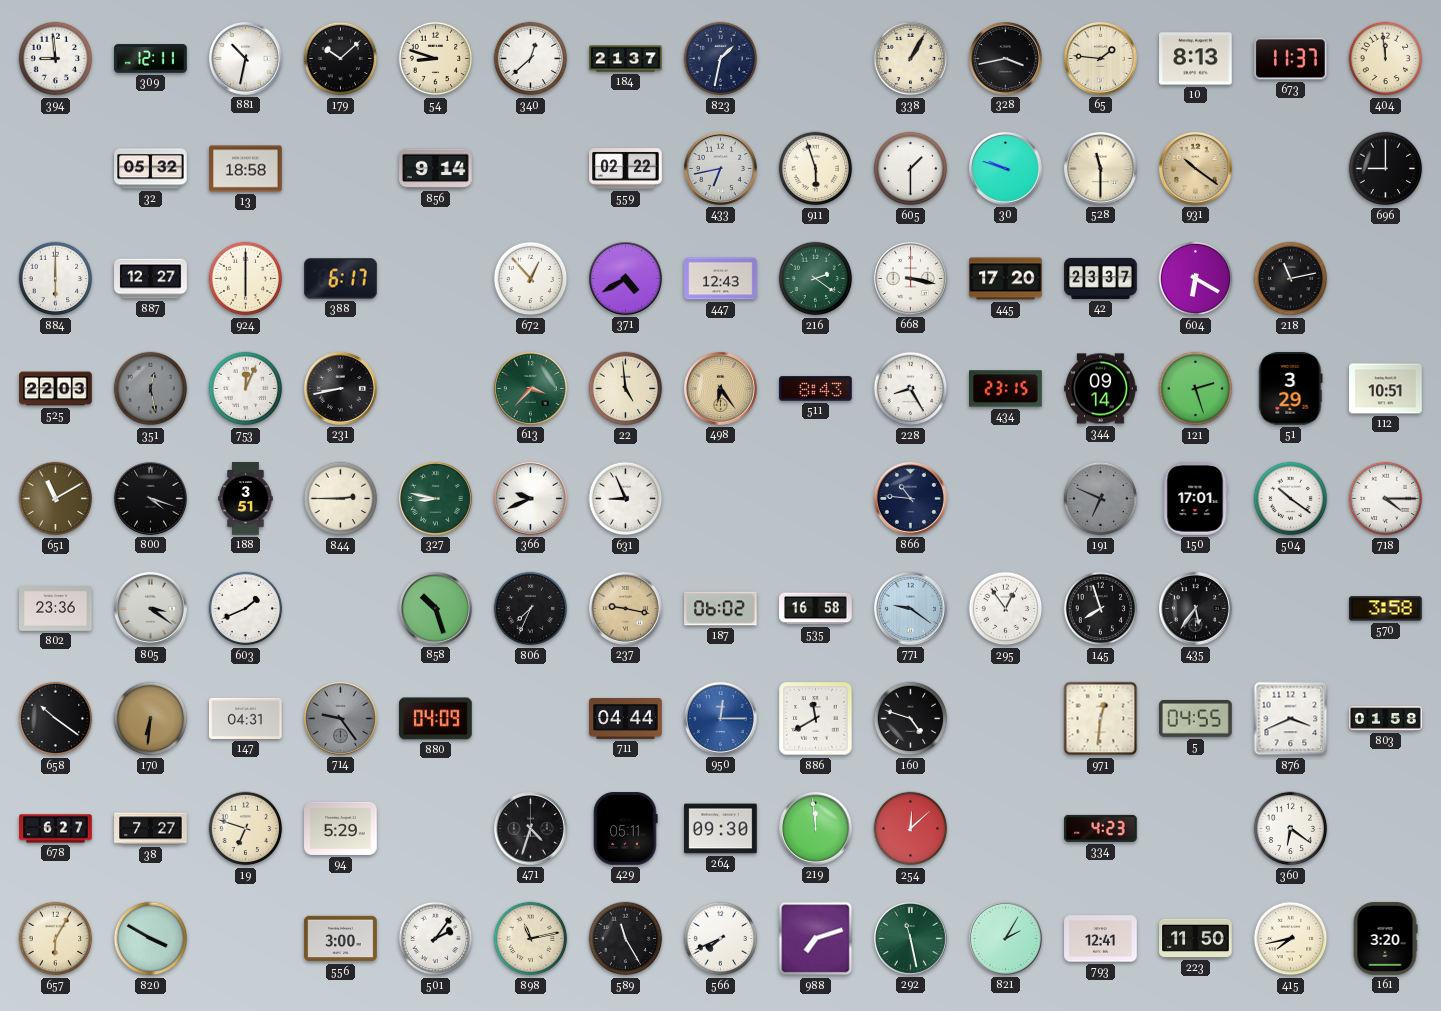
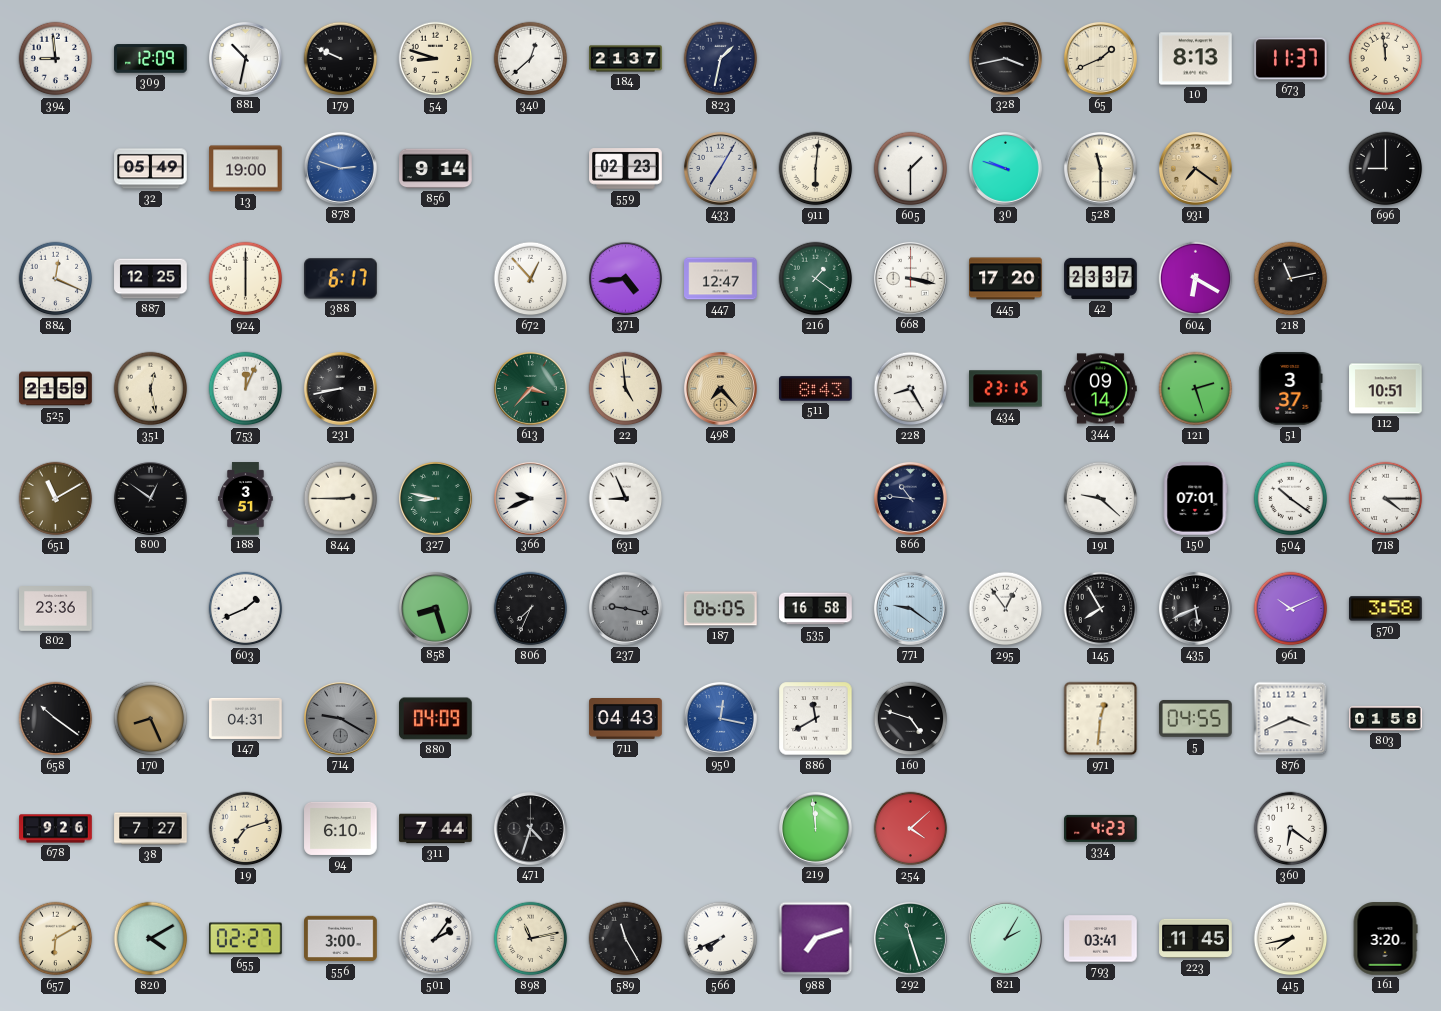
309: 12:11 -> 12:09 (151, 59)
179: 10:08 -> 9:49 (341, 59)
338: 1:05 -> none (911, 59)
65: 1:46 -> 1:41 (1100, 58)
32: 05:32 -> 05:49 (151, 169)
13: 18:58 -> 19:00 (246, 169)
878: none -> 2:48 (340, 168)
559: 02:22 -> 02:23 (626, 169)
433: 6:43 -> 7:05 (720, 168)
911: 5:57 -> 6:01 (816, 169)
931: 10:21 -> 7:21 (1195, 168)
884: 6:00 -> 12:19 (56, 279)
887: 12:27 -> 12:25 (151, 279)
371: 4:40 -> 4:44 (625, 278)
447: 12:43 -> 12:47 (721, 279)
216: 2:21 -> 1:21 (816, 279)
525: 22:03 -> 21:59 (56, 389)
351 dial: grey -> cream (151, 389)
498: 6:24 -> 7:23 (720, 388)
51: 3:29 -> 3:37 (1291, 389)
800: 4:18 -> 12:51 (150, 498)
191: 6:49 -> 9:22 (1101, 499)
191 dial: grey -> white (1101, 499)
150: 17:01 -> 07:01 (1195, 499)
805: 3:21 -> none (150, 608)
858: 10:27 -> 8:27 (435, 608)
237 dial: champagne -> grey (625, 608)
187: 06:02 -> 06:05 (721, 609)
145: 7:57 -> 7:55 (1101, 609)
435: 5:36 -> 5:41 (1195, 608)
961: none -> 10:11 (1291, 609)
170: 6:31 -> 8:26 (151, 719)
714: 9:24 -> 9:20 (340, 718)
711: 04:44 -> 04:43 (626, 719)
950: 12:15 -> 12:17 (720, 718)
678: 6:27 -> 9:26 (56, 829)
19: 6:48 -> 7:12 (246, 829)
94: 5:29 -> 6:10 (341, 828)
311: none -> 7:44 (436, 829)
429: 05:11 -> none (626, 829)
264: 09:30 -> none (721, 829)
254: 12:08 -> 4:08 (911, 829)
657: 6:05 -> 6:10 (56, 939)
820: 3:50 -> 4:10 (151, 939)
655: none -> 02:27 (246, 939)
292: 11:28 -> 11:27 (910, 938)
793: 12:41 -> 03:41 (1101, 939)
223: 11:50 -> 11:45 (1196, 938)
